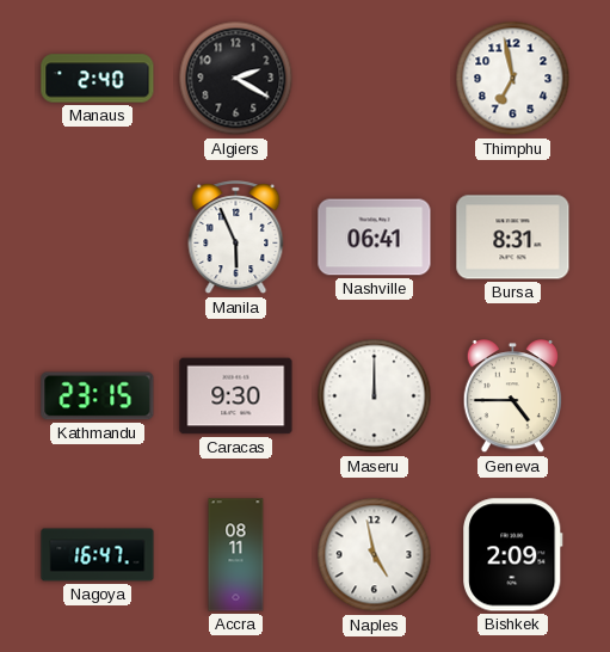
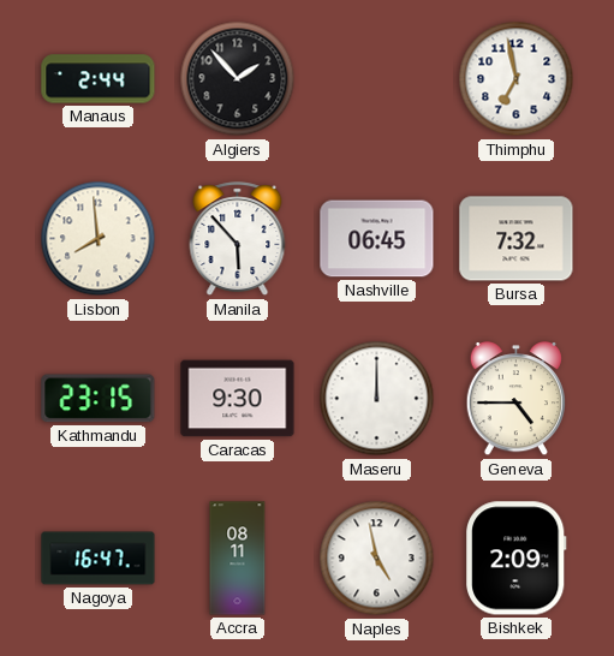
Manaus: 2:40 -> 2:44 (99, 79)
Algiers: 2:20 -> 1:53 (238, 79)
Lisbon: none -> 7:59 (99, 239)
Manila: 5:56 -> 5:53 (238, 239)
Nashville: 06:41 -> 06:45 (377, 239)
Bursa: 8:31 -> 7:32 (517, 239)
